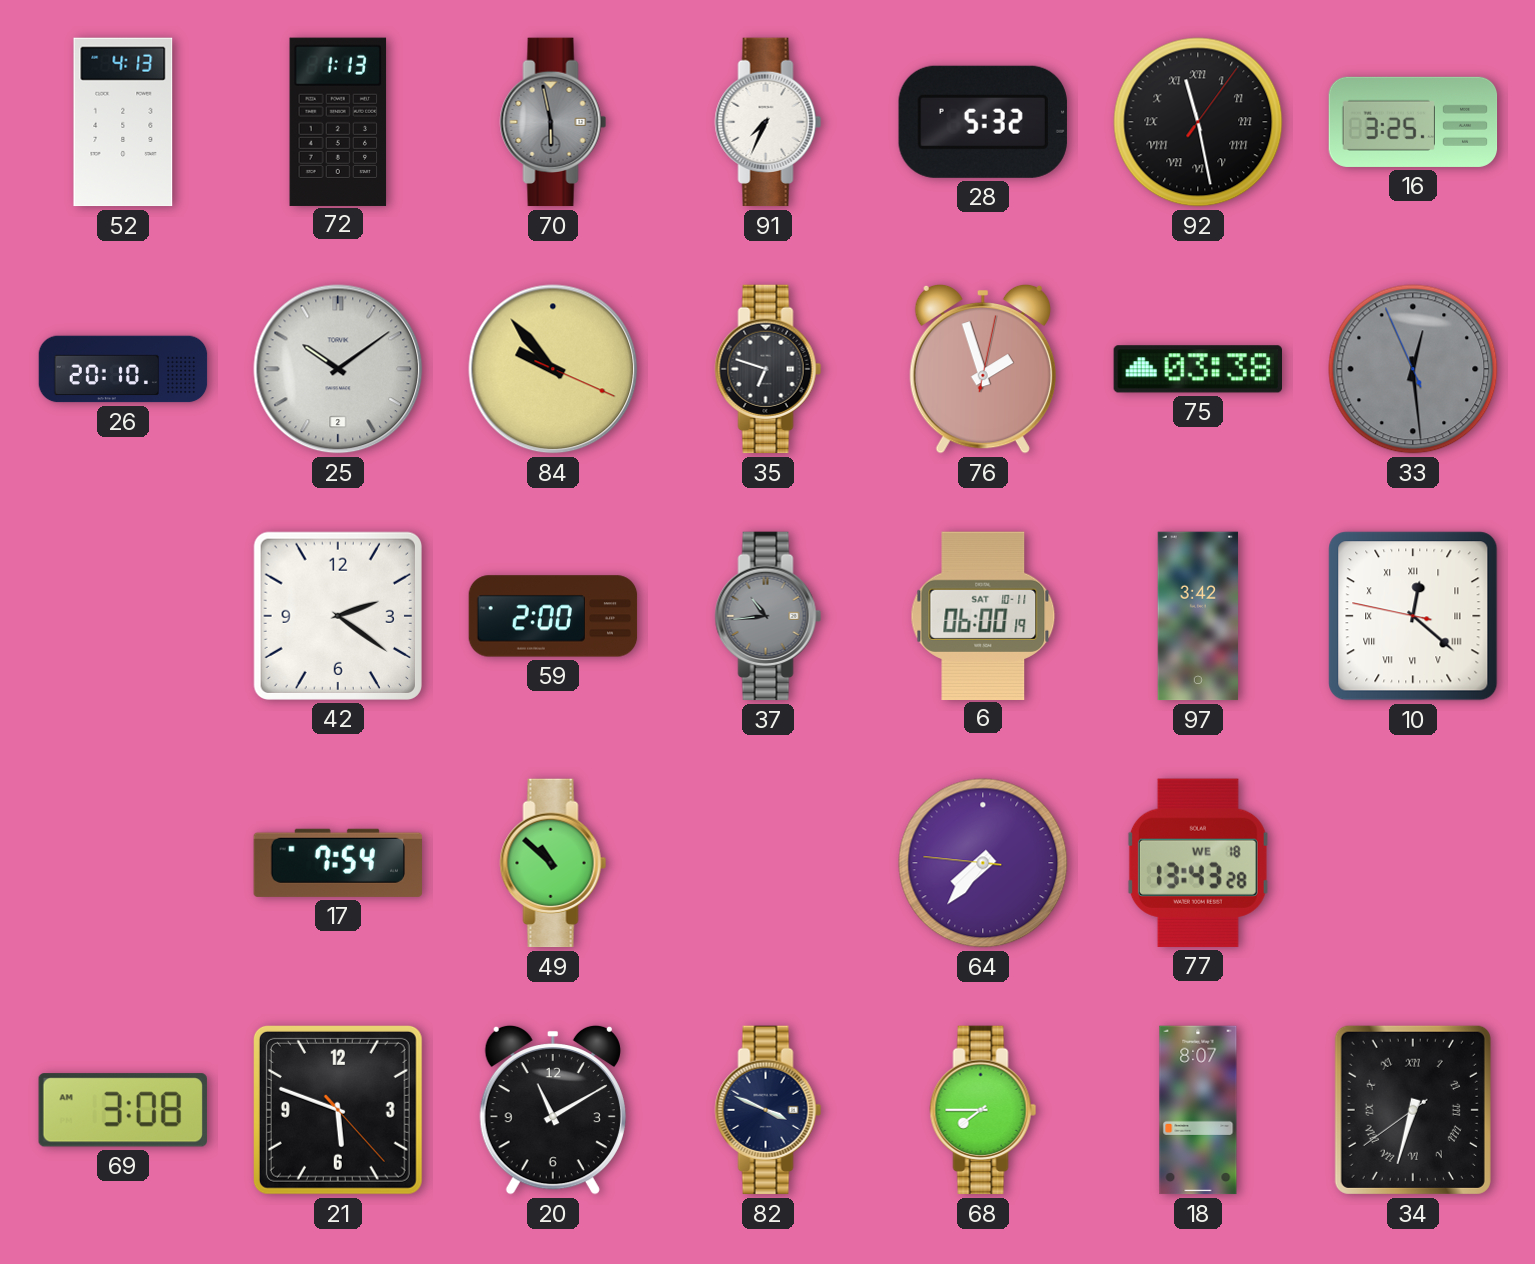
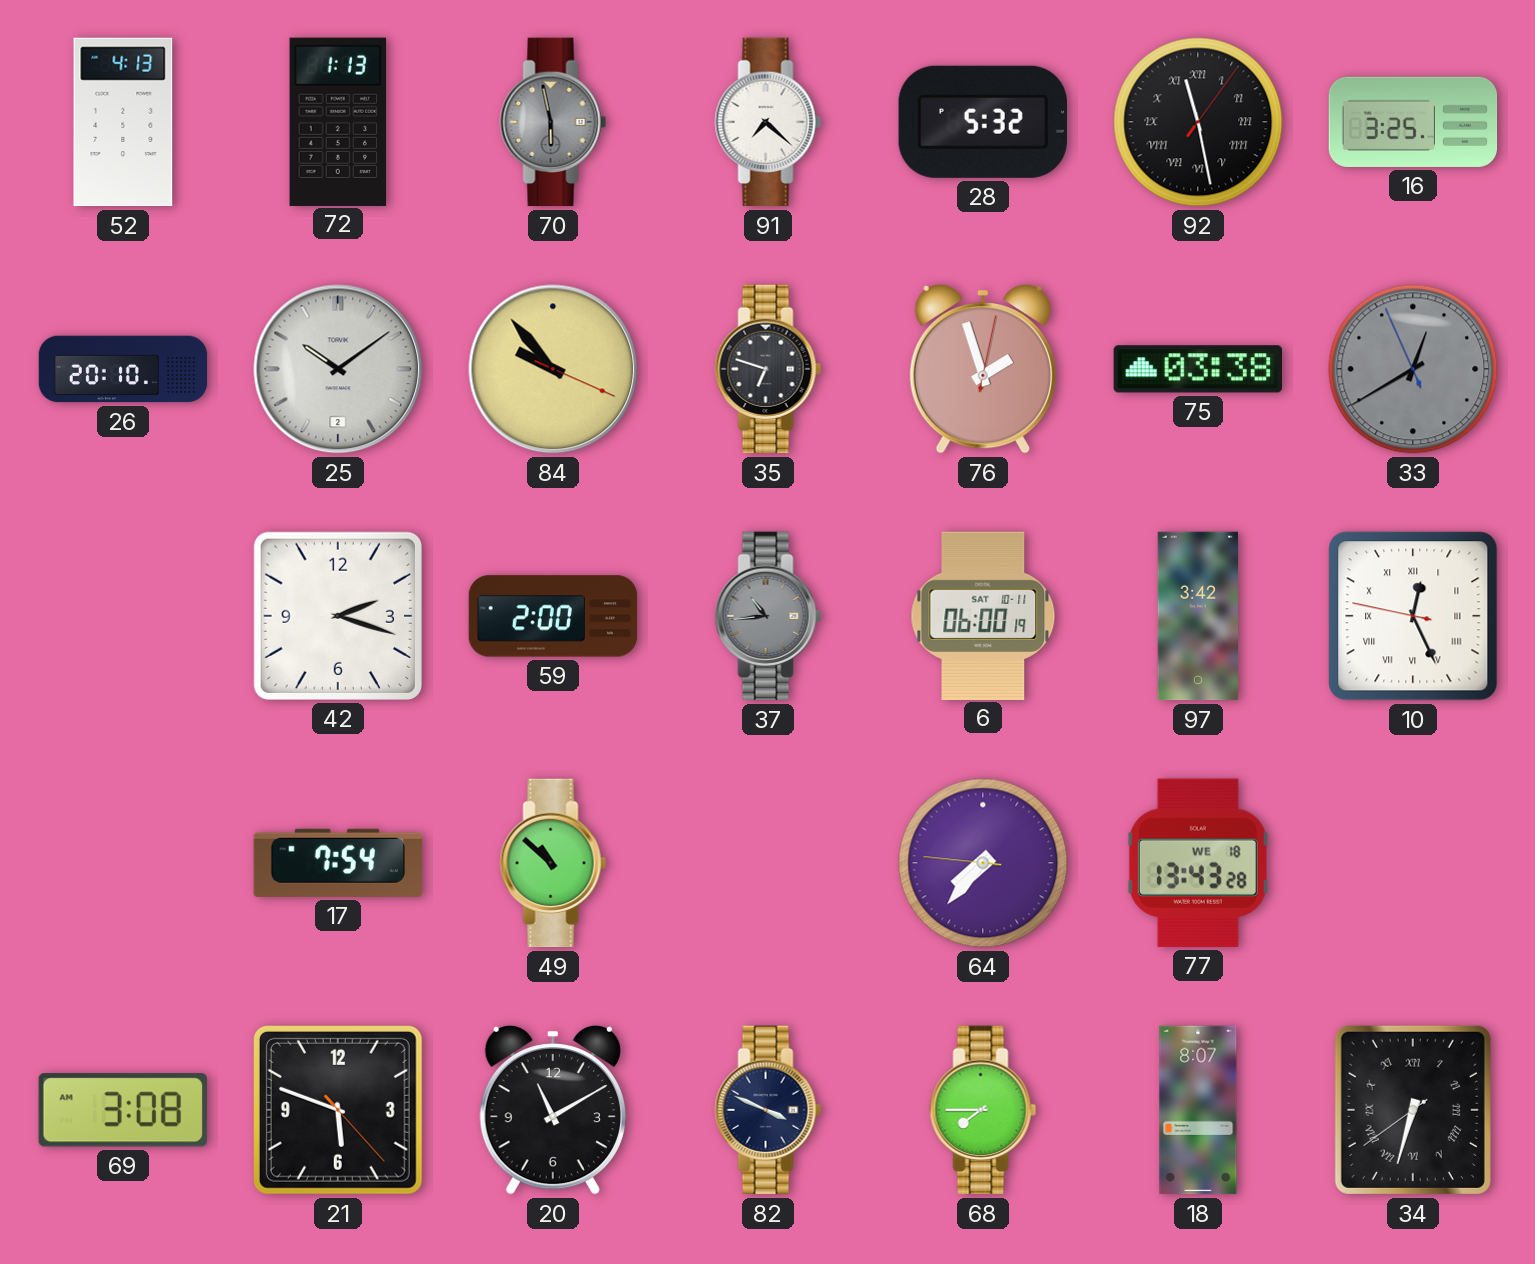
91: 7:34 -> 7:22 (768, 122)
33: 12:28 -> 12:39 (1413, 369)
42: 2:21 -> 2:18 (338, 616)
10: 12:21 -> 12:25 (1413, 616)
